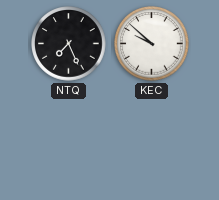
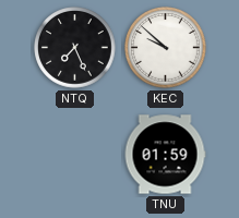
TNU: none -> 01:59 (165, 155)
